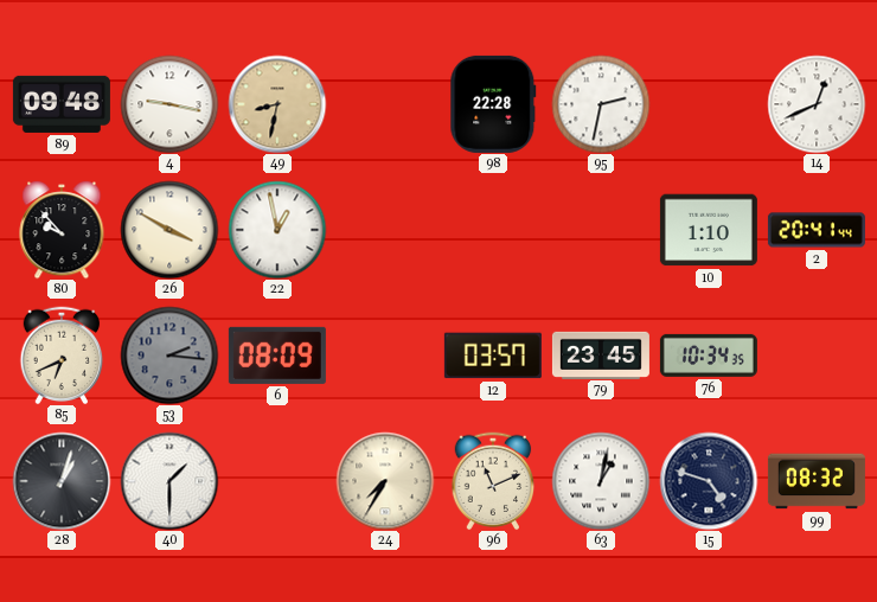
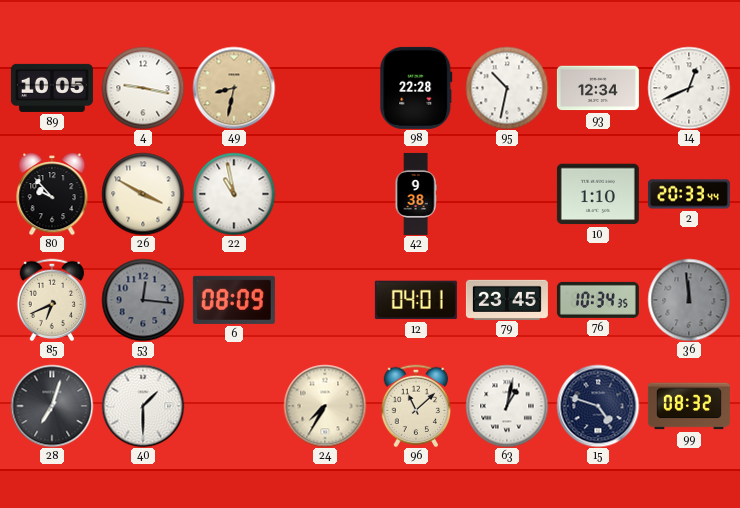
89: 09:48 -> 10:05 (52, 88)
95: 2:32 -> 10:32 (507, 88)
93: none -> 12:34 (598, 88)
22: 12:58 -> 10:58 (234, 194)
42: none -> 9:38 (416, 194)
2: 20:41 -> 20:33 (689, 194)
53: 2:16 -> 12:16 (143, 300)
12: 03:57 -> 04:01 (416, 300)
36: none -> 11:59 (689, 300)
28: 1:03 -> 7:03 (52, 406)
96: 11:11 -> 11:08 (416, 406)
